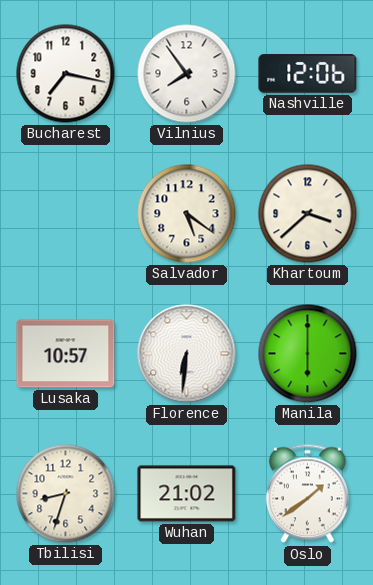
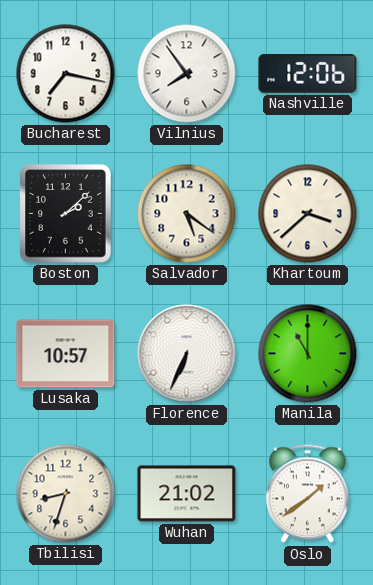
Boston: none -> 2:08 (66, 214)
Florence: 6:31 -> 6:34 (187, 354)
Manila: 6:00 -> 11:00 (308, 354)
